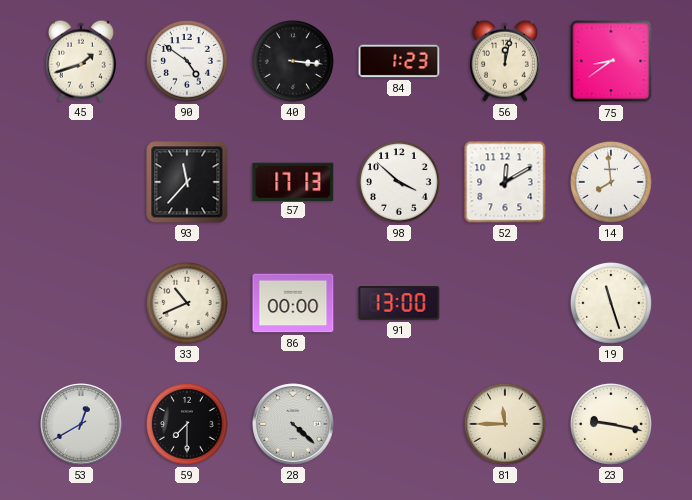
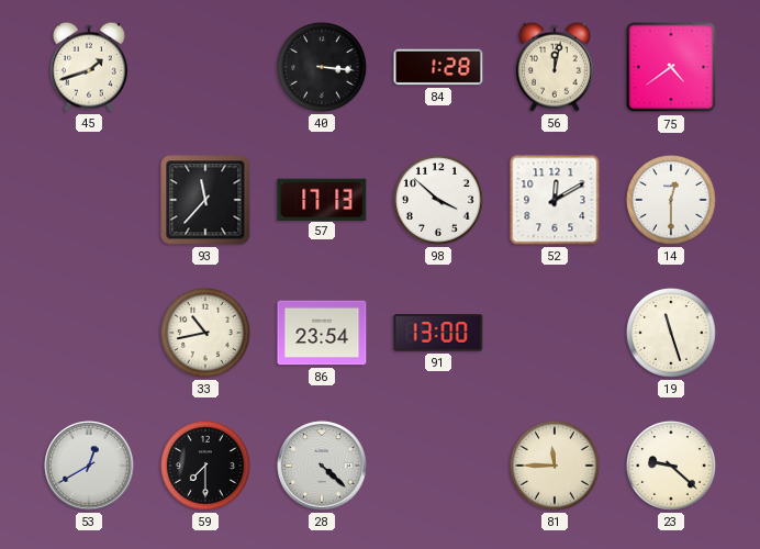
90: 4:51 -> none (187, 61)
84: 1:23 -> 1:28 (438, 67)
75: 8:39 -> 4:39 (671, 67)
14: 7:59 -> 12:30 (671, 200)
33: 10:41 -> 10:43 (205, 333)
86: 00:00 -> 23:54 (322, 333)
23: 9:17 -> 9:22 (671, 466)
